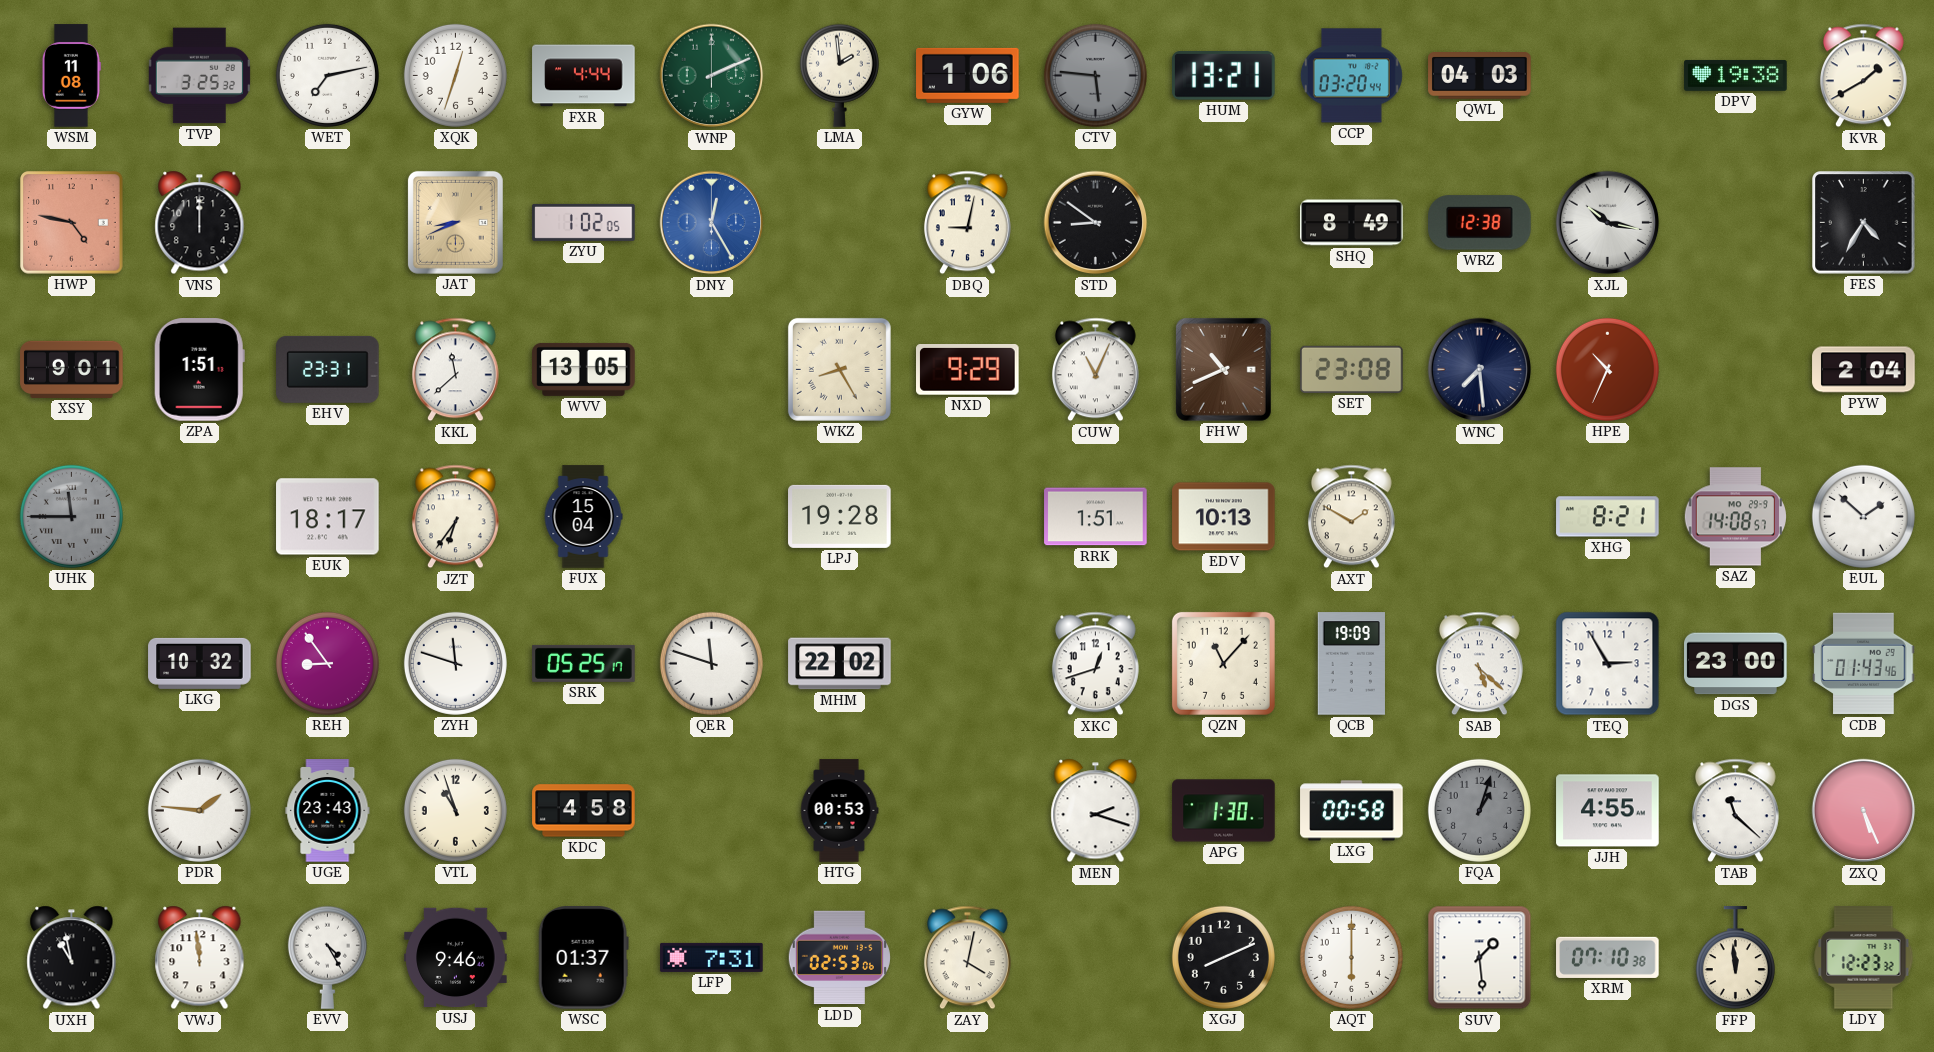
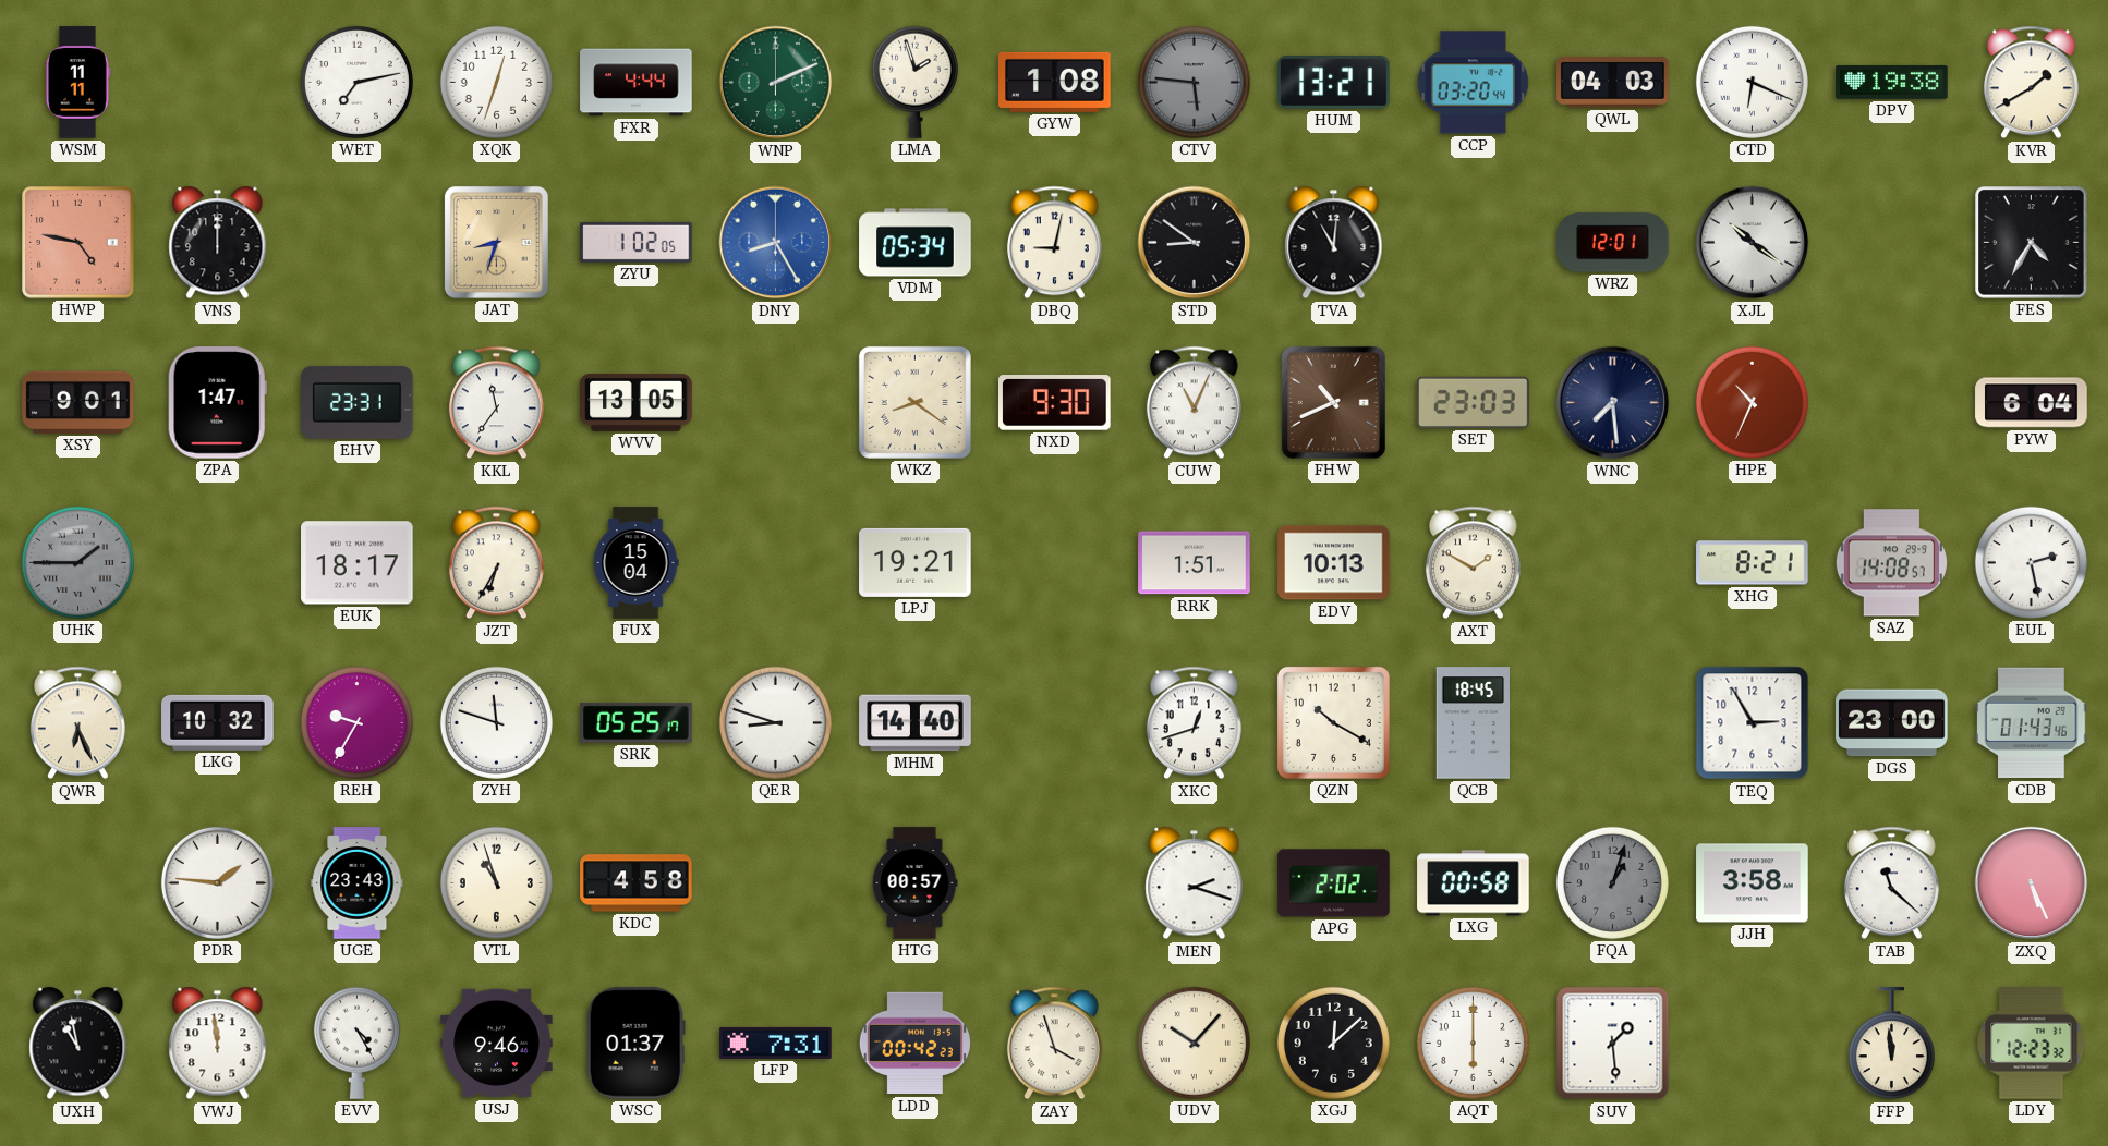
WSM: 11:08 -> 11:11 (77, 83)
TVP: 3:25 -> none (199, 76)
LMA: 1:59 -> 1:57 (914, 82)
GYW: 1:06 -> 1:08 (1055, 82)
CTD: none -> 6:19 (1752, 82)
JAT: 8:41 -> 8:33 (496, 242)
DNY: 12:25 -> 8:25 (776, 243)
VDM: none -> 05:34 (916, 243)
TVA: none -> 11:01 (1334, 243)
SHQ: 8:49 -> none (1352, 223)
WRZ: 12:38 -> 12:01 (1613, 243)
XJL: 10:17 -> 10:21 (1753, 243)
ZPA: 1:51 -> 1:47 (217, 403)
KKL: 11:38 -> 11:36 (496, 403)
WKZ: 8:25 -> 8:21 (914, 402)
NXD: 9:29 -> 9:30 (1055, 403)
SET: 23:08 -> 23:03 (1474, 402)
PYW: 2:04 -> 6:04 (2032, 403)
UHK: 11:45 -> 1:45 (77, 562)
JZT: 6:36 -> 6:35 (496, 563)
LPJ: 19:28 -> 19:21 (916, 562)
EUL: 1:52 -> 2:28 (2031, 562)
QWR: none -> 6:26 (77, 723)
REH: 8:54 -> 9:35 (356, 722)
QER: 11:48 -> 8:48 (775, 722)
MHM: 22:02 -> 14:40 (916, 723)
QZN: 11:07 -> 10:20 (1333, 722)
QCB: 19:09 -> 18:45 (1473, 723)
SAB: 5:22 -> none (1479, 664)
HTG: 00:53 -> 00:57 (914, 883)
APG: 1:30 -> 2:02 (1334, 883)
JJH: 4:55 -> 3:58 (1753, 883)
LDD: 02:53 -> 00:42 (914, 1044)
ZAY: 4:02 -> 3:57 (1054, 1044)
UDV: none -> 10:07 (1194, 1043)
XGJ: 8:11 -> 12:08 (1333, 1043)
XRM: 07:10 -> none (1608, 957)
